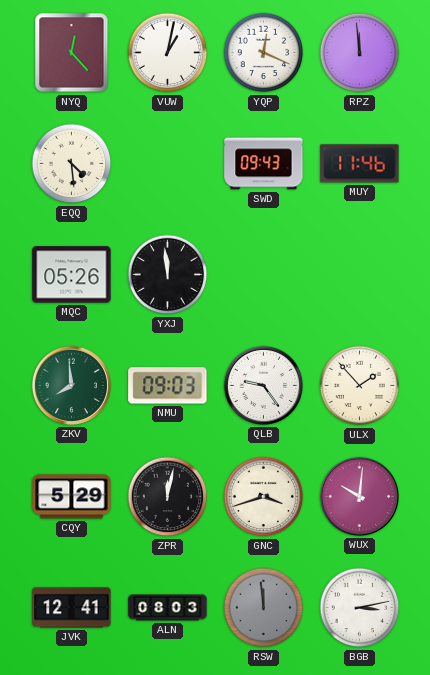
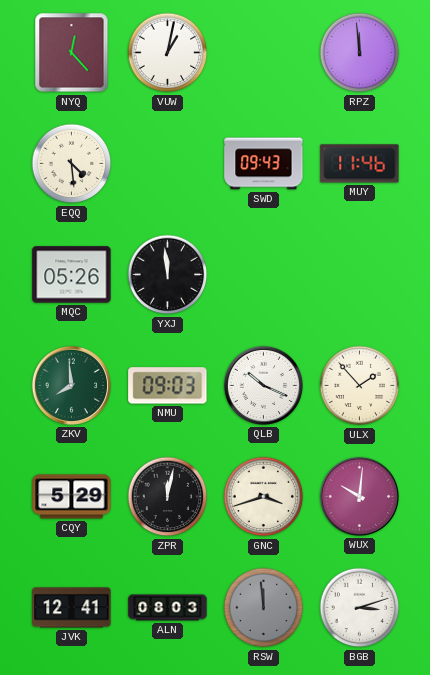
YQP: 12:19 -> none (264, 53)
QLB: 9:24 -> 10:19 (263, 385)
BGB: 3:13 -> 3:12 (360, 608)
